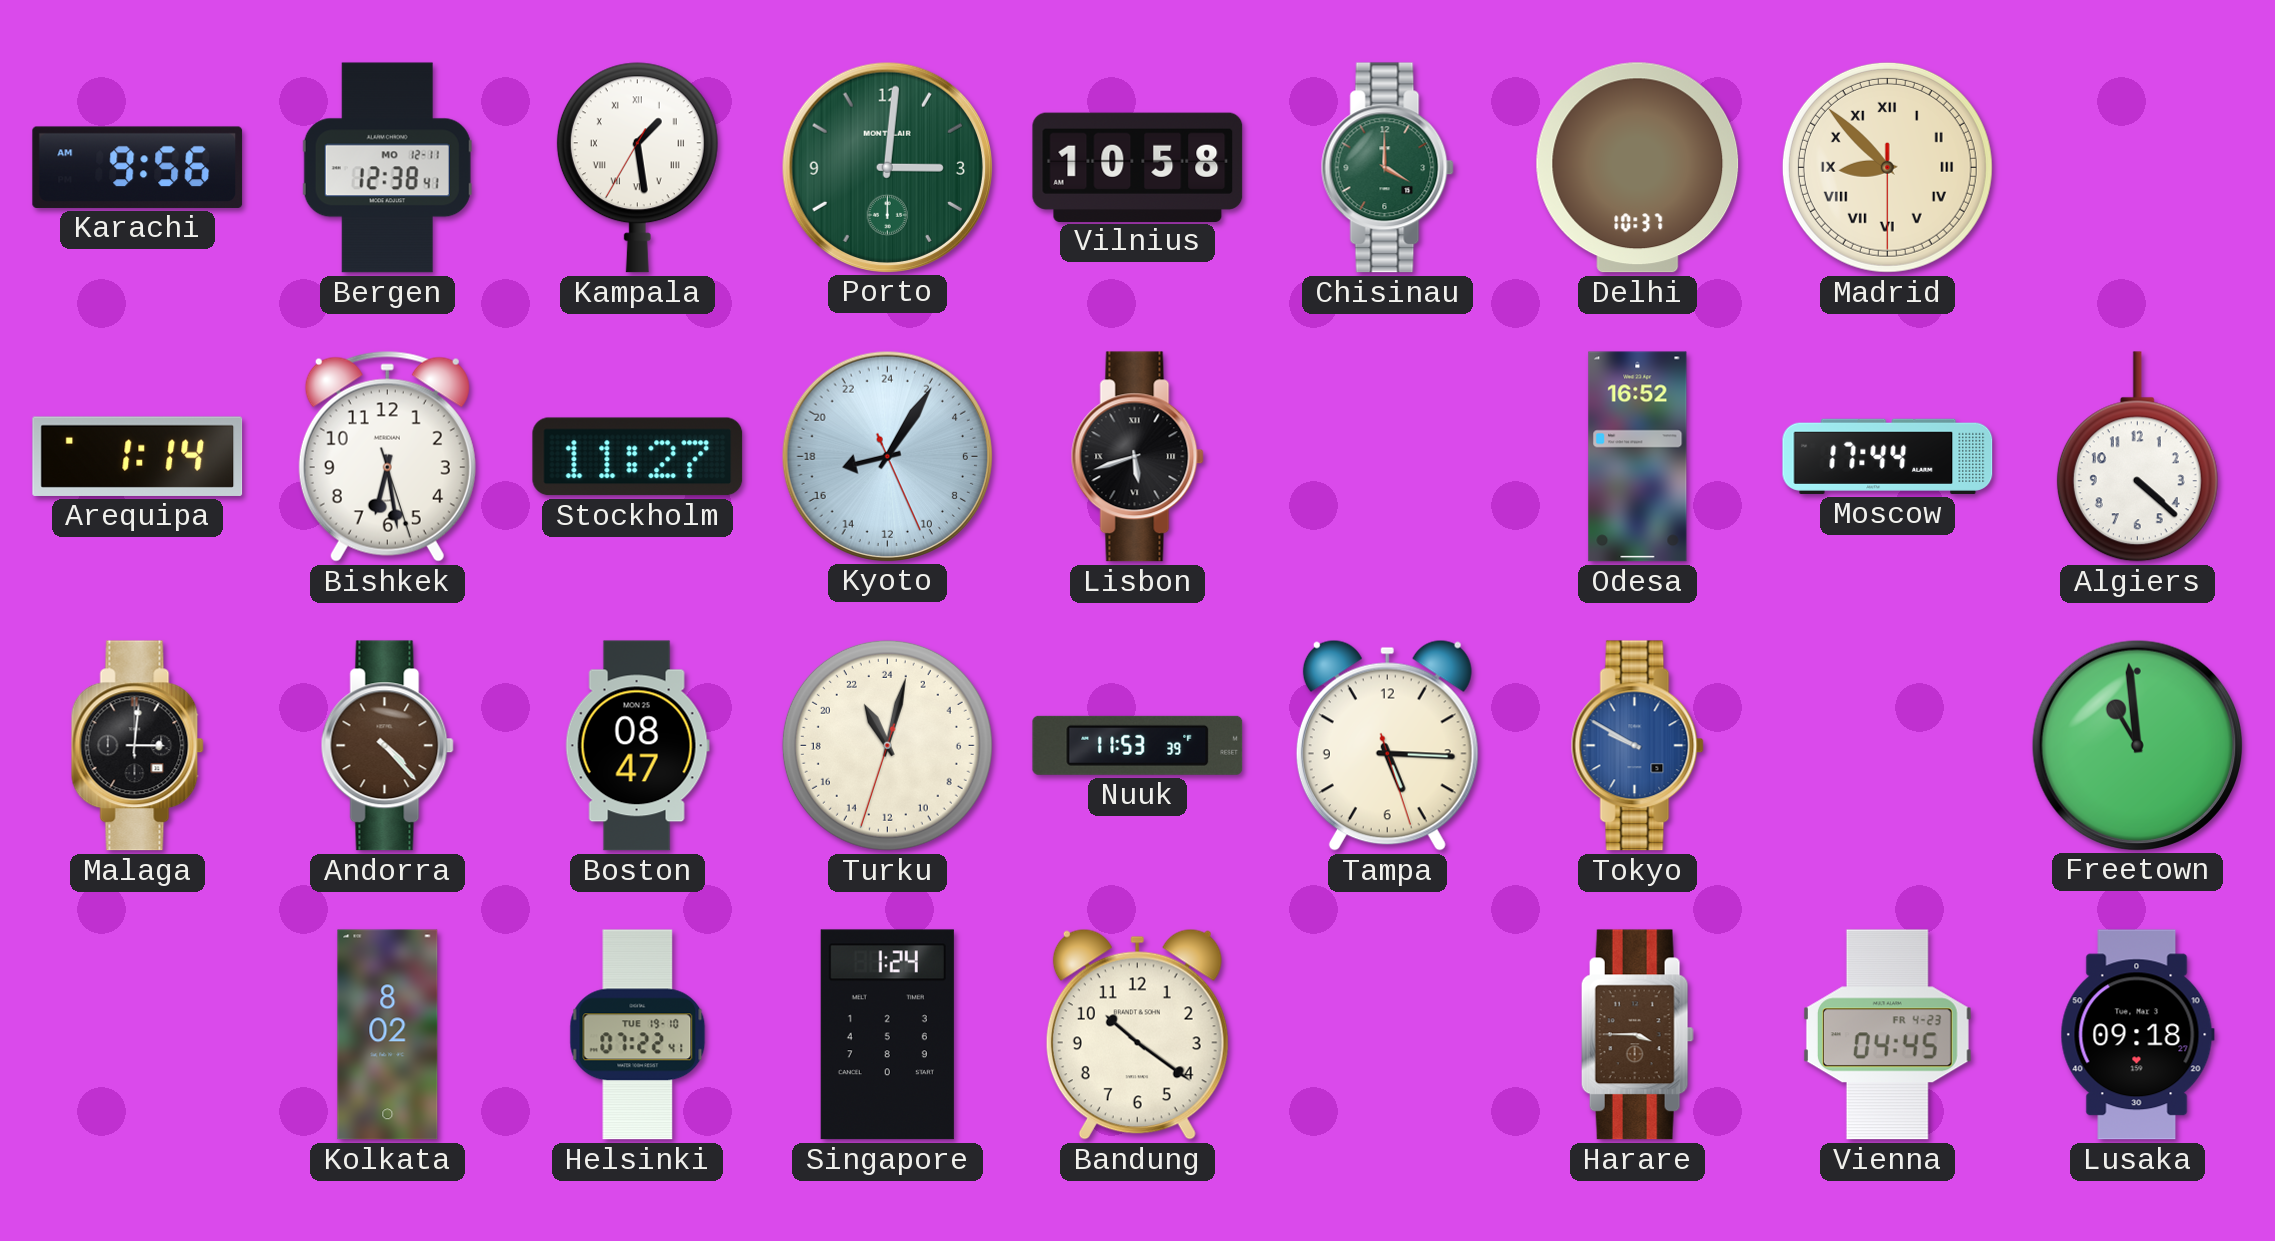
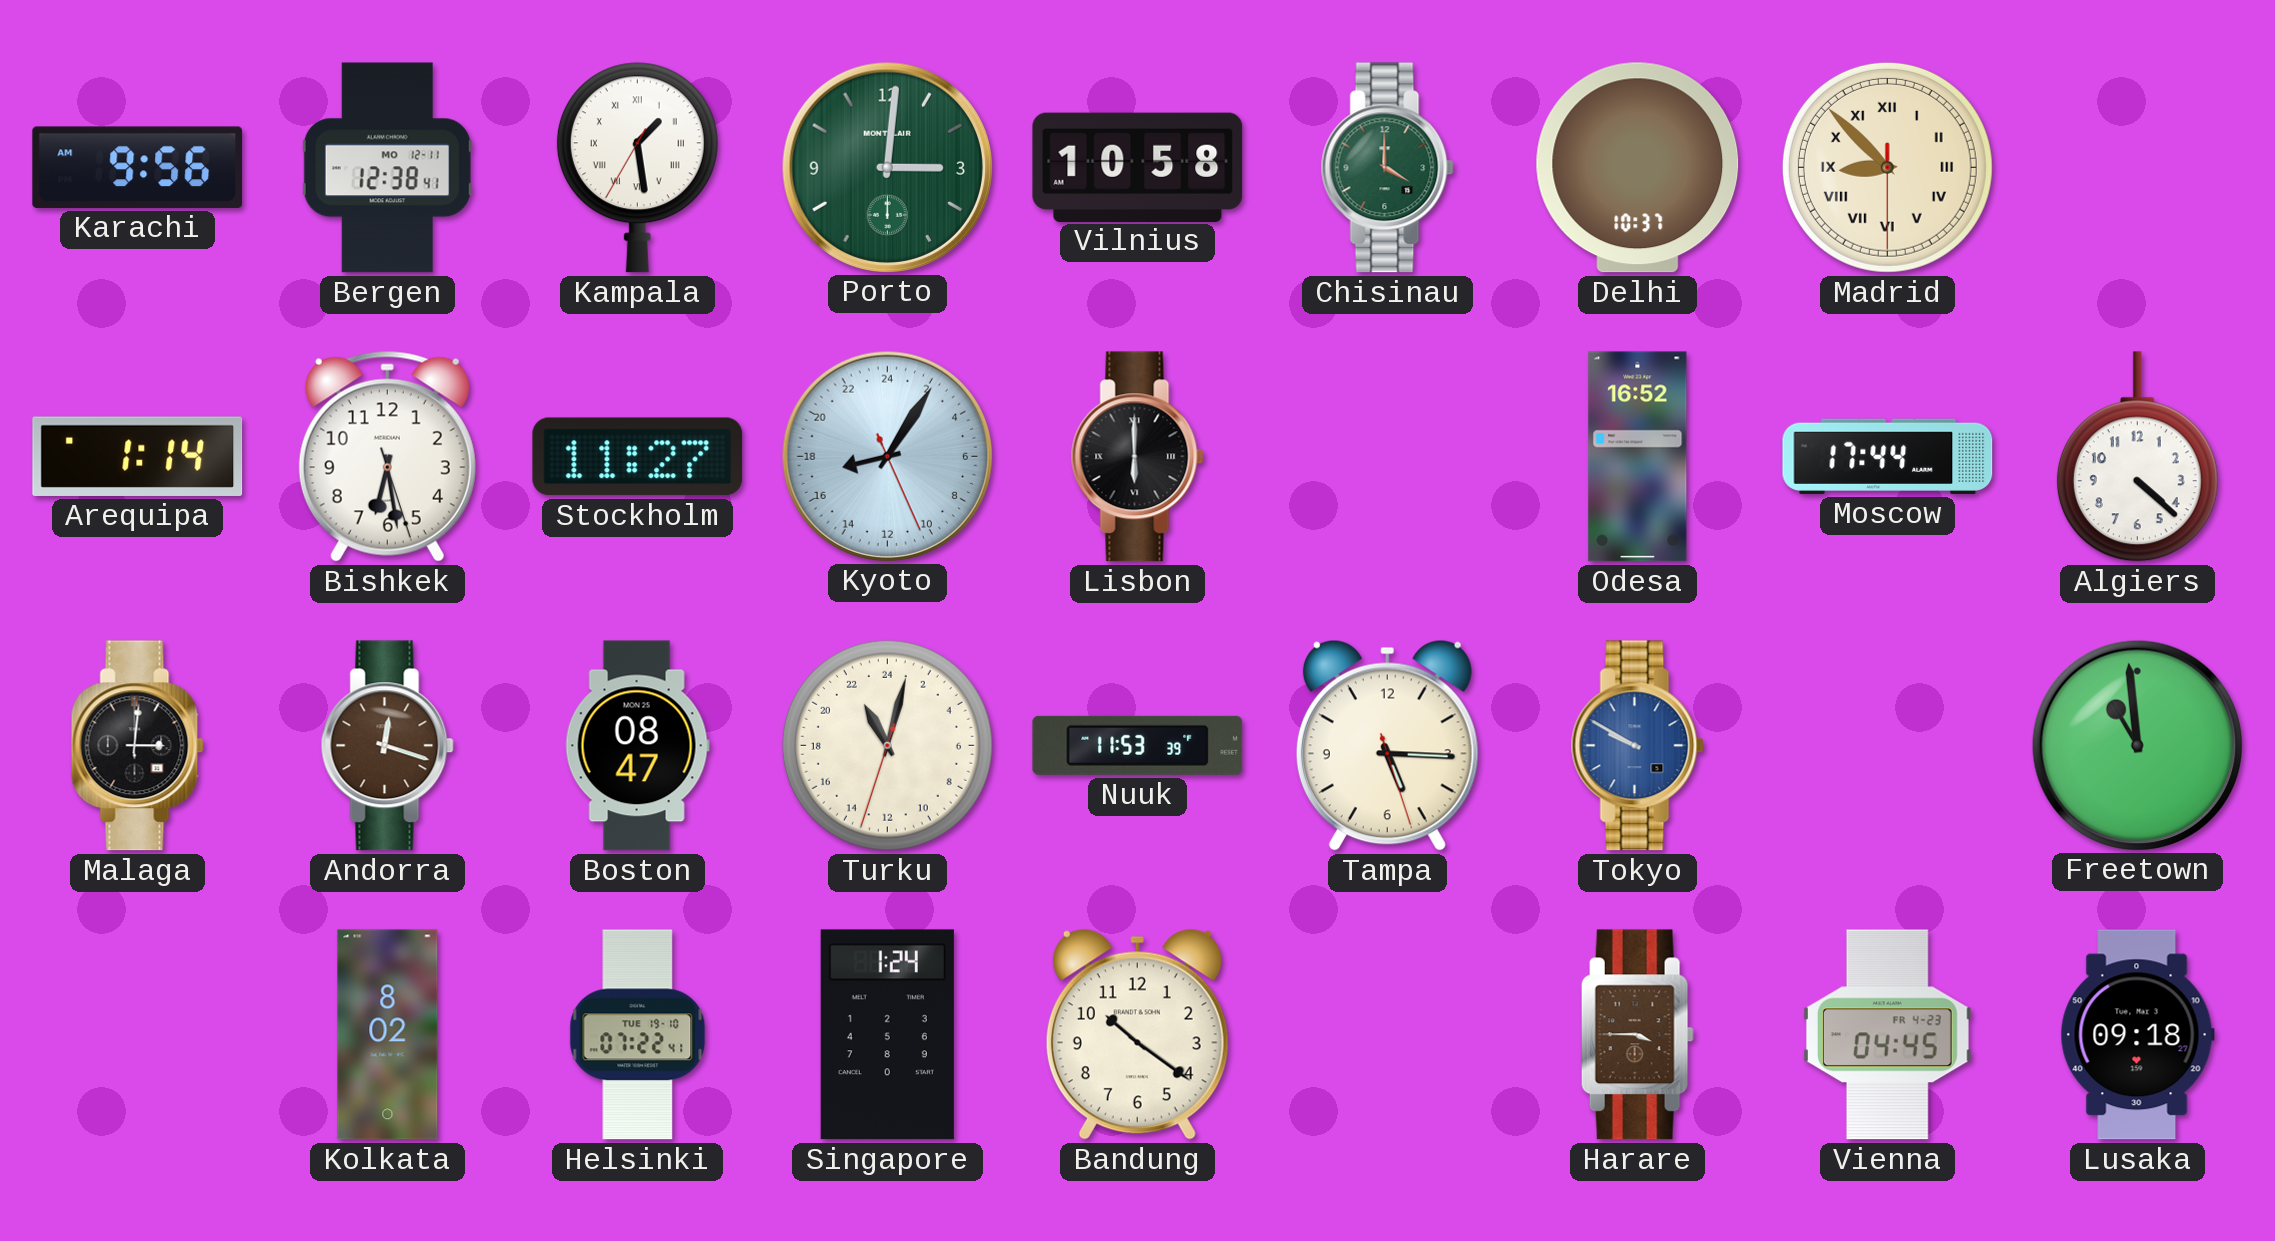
Lisbon: 5:42 -> 6:00 (1137, 457)
Andorra: 4:23 -> 12:18 (387, 746)
